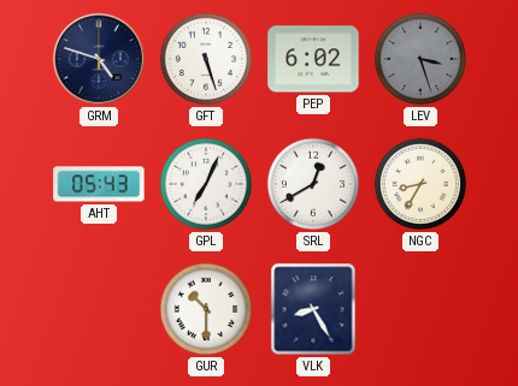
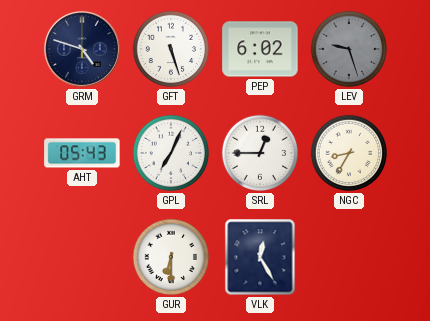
LEV: 3:27 -> 9:27 (349, 49)
SRL: 12:40 -> 12:45 (260, 153)
GUR: 10:30 -> 6:30 (171, 257)
VLK: 8:25 -> 12:25 (260, 257)
